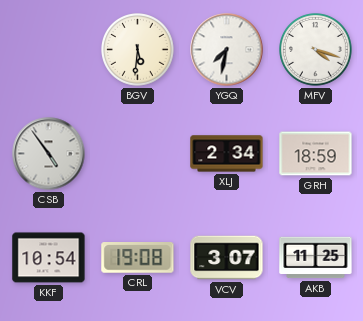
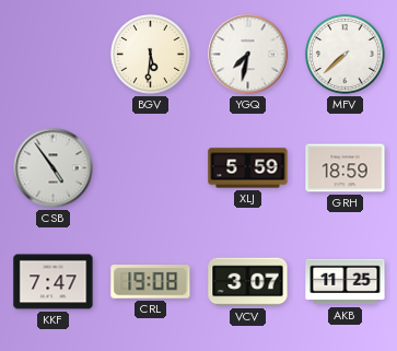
MFV: 4:18 -> 7:38 (346, 55)
XLJ: 2:34 -> 5:59 (248, 168)
KKF: 10:54 -> 7:47 (54, 282)
